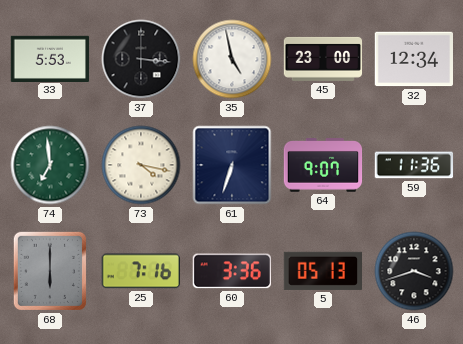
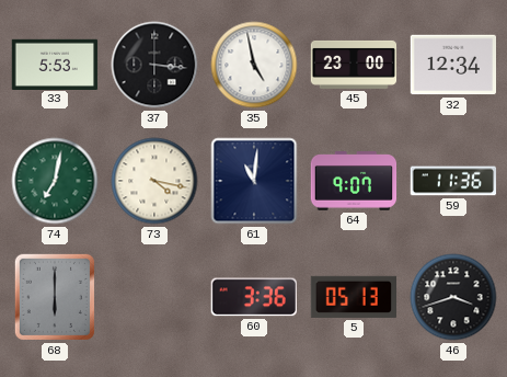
74: 6:59 -> 7:02 (55, 181)
61: 6:33 -> 11:01 (254, 181)
25: 7:16 -> none (141, 271)
